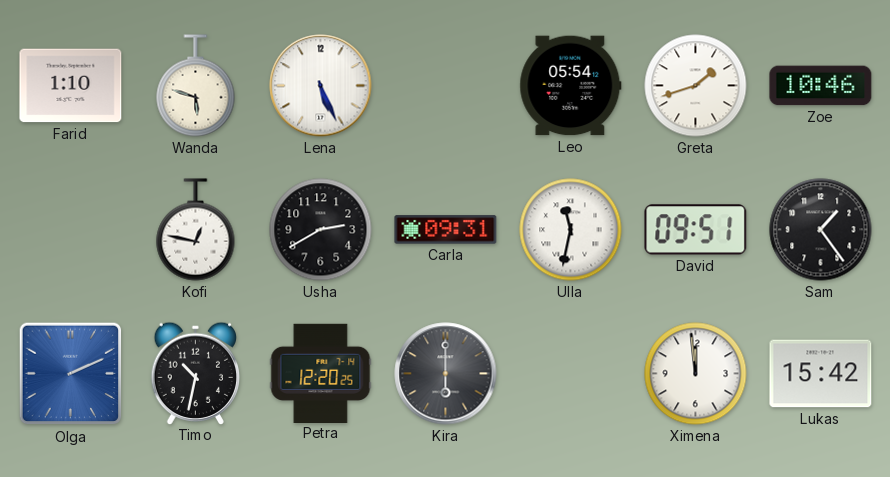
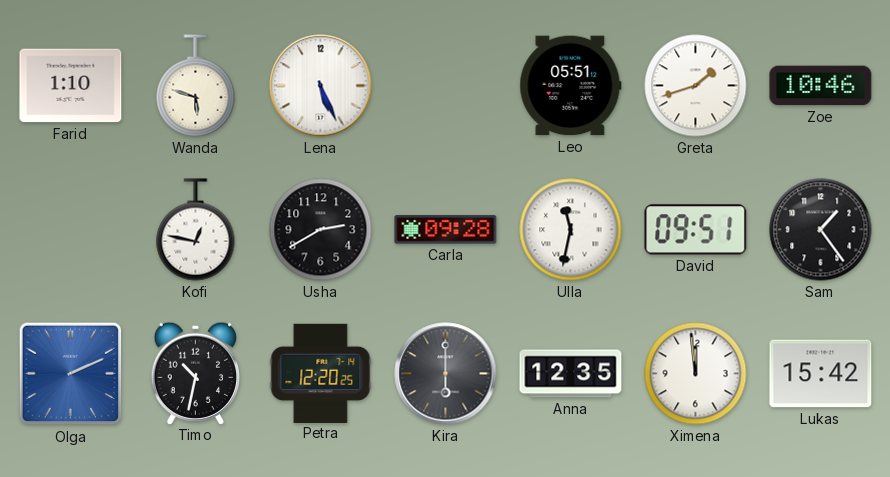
Leo: 05:54 -> 05:51 (571, 86)
Carla: 09:31 -> 09:28 (446, 230)
Anna: none -> 12:35 (571, 374)
